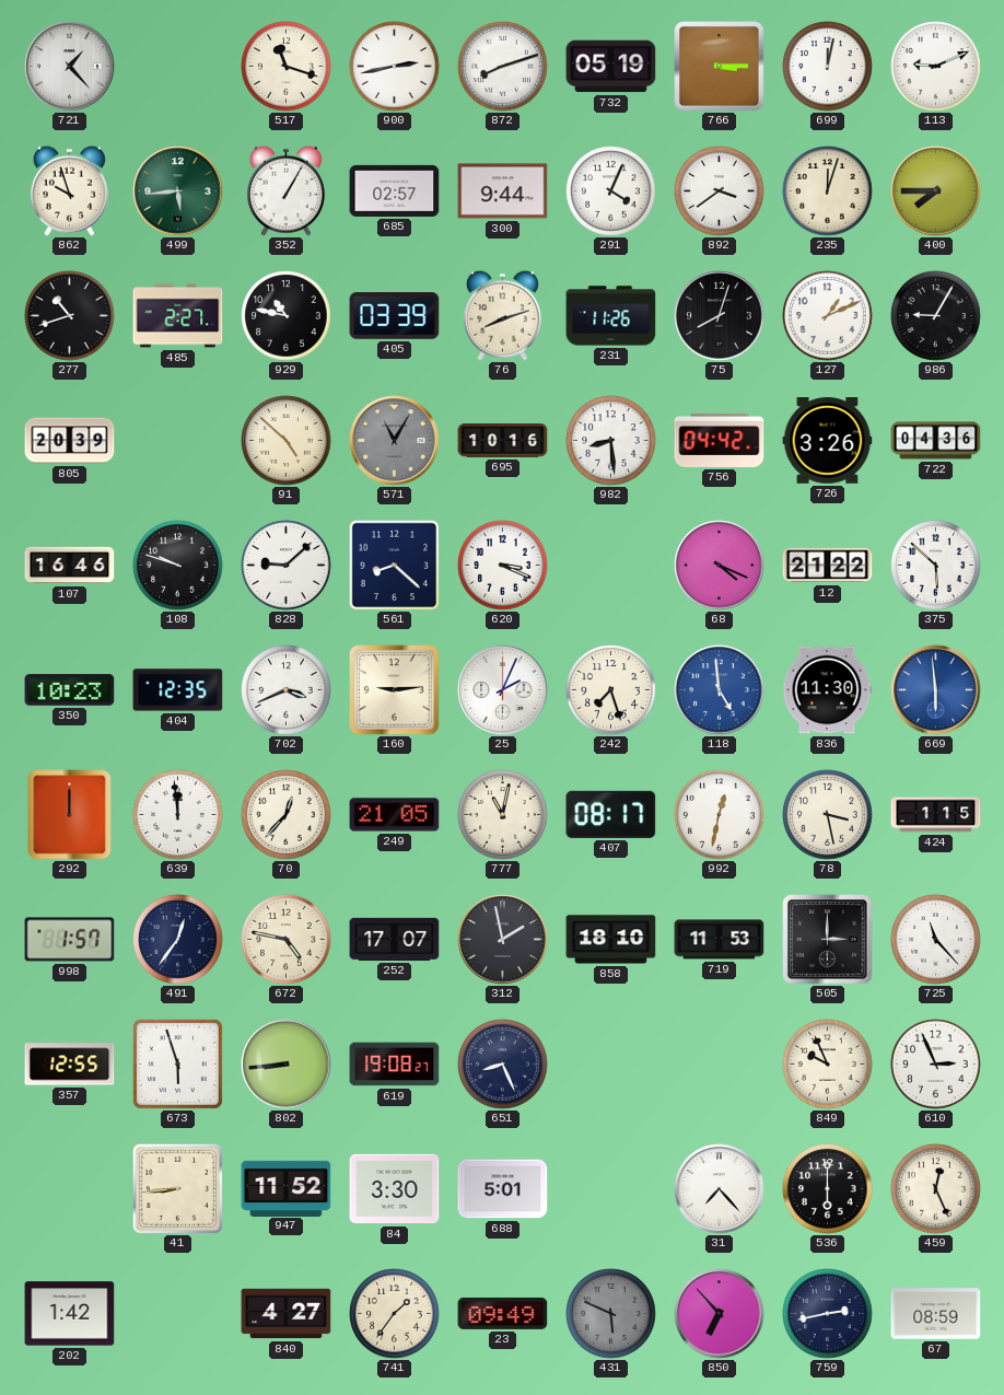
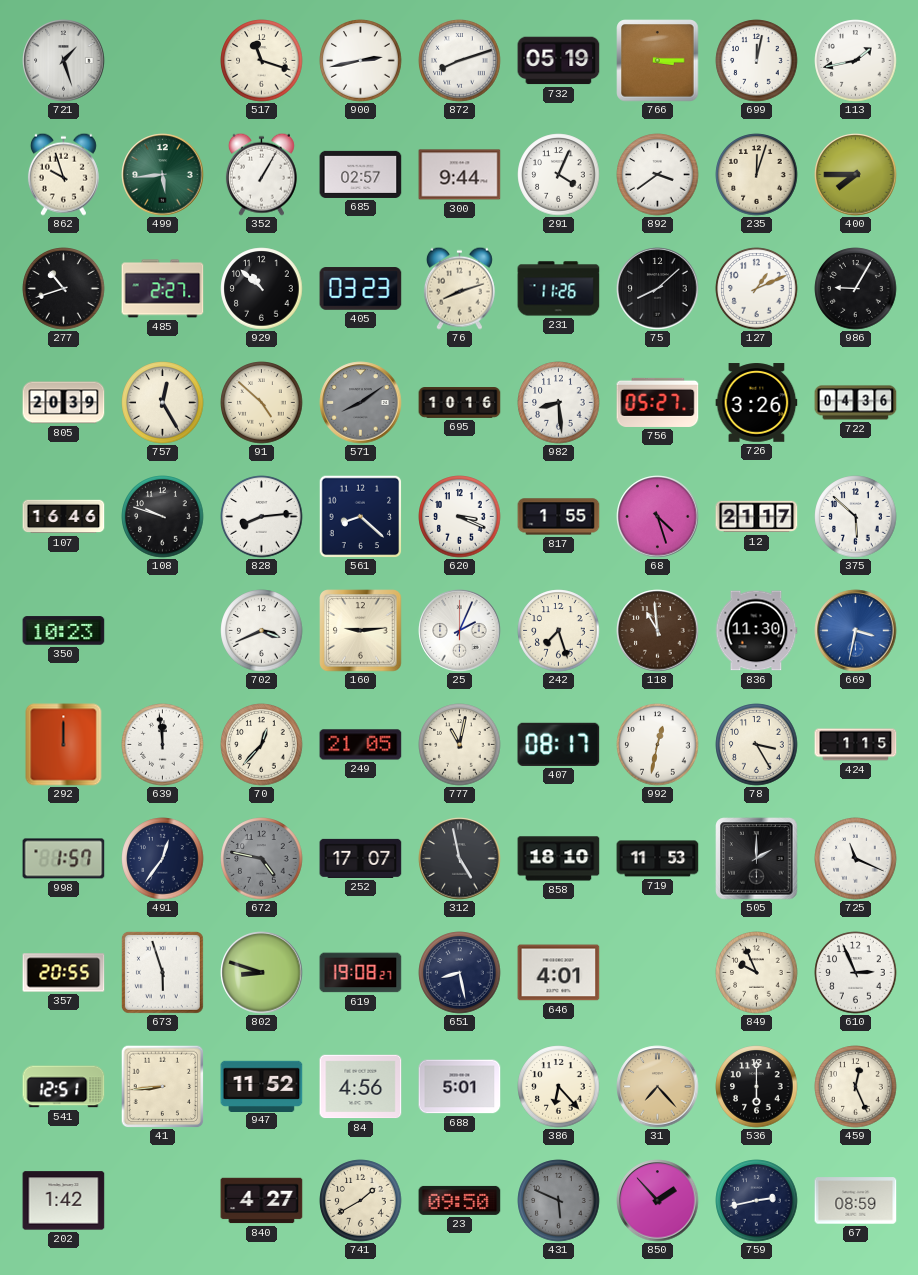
721: 1:23 -> 1:27 (64, 61)
113: 9:11 -> 1:43 (856, 61)
929: 10:47 -> 10:52 (262, 289)
405: 03:39 -> 03:23 (361, 289)
75: 8:03 -> 8:08 (658, 289)
757: none -> 12:25 (163, 403)
571: 11:05 -> 8:09 (361, 403)
756: 04:42 -> 05:27 (658, 402)
828: 9:08 -> 8:14 (262, 517)
817: none -> 1:55 (559, 517)
68: 4:19 -> 4:27 (658, 517)
12: 21:22 -> 21:17 (757, 517)
404: 12:35 -> none (178, 690)
118: 4:59 -> 10:59 (658, 631)
118 dial: blue -> brown (658, 631)
669: 5:59 -> 3:32 (856, 631)
78: 3:28 -> 3:25 (757, 745)
672 dial: cream -> grey (262, 859)
312: 1:58 -> 4:58 (460, 859)
505: 3:00 -> 2:00 (757, 859)
725: 11:23 -> 11:19 (856, 859)
357: 12:55 -> 20:55 (64, 973)
802: 8:44 -> 8:48 (262, 973)
651: 8:26 -> 8:28 (460, 973)
646: none -> 4:01 (559, 973)
541: none -> 12:51 (64, 1087)
84: 3:30 -> 4:56 (361, 1087)
386: none -> 6:23 (559, 1087)
31 dial: white -> champagne (658, 1087)
741: 1:36 -> 1:40 (361, 1201)
23: 09:49 -> 09:50 (460, 1200)
850: 6:53 -> 1:53 (658, 1201)
